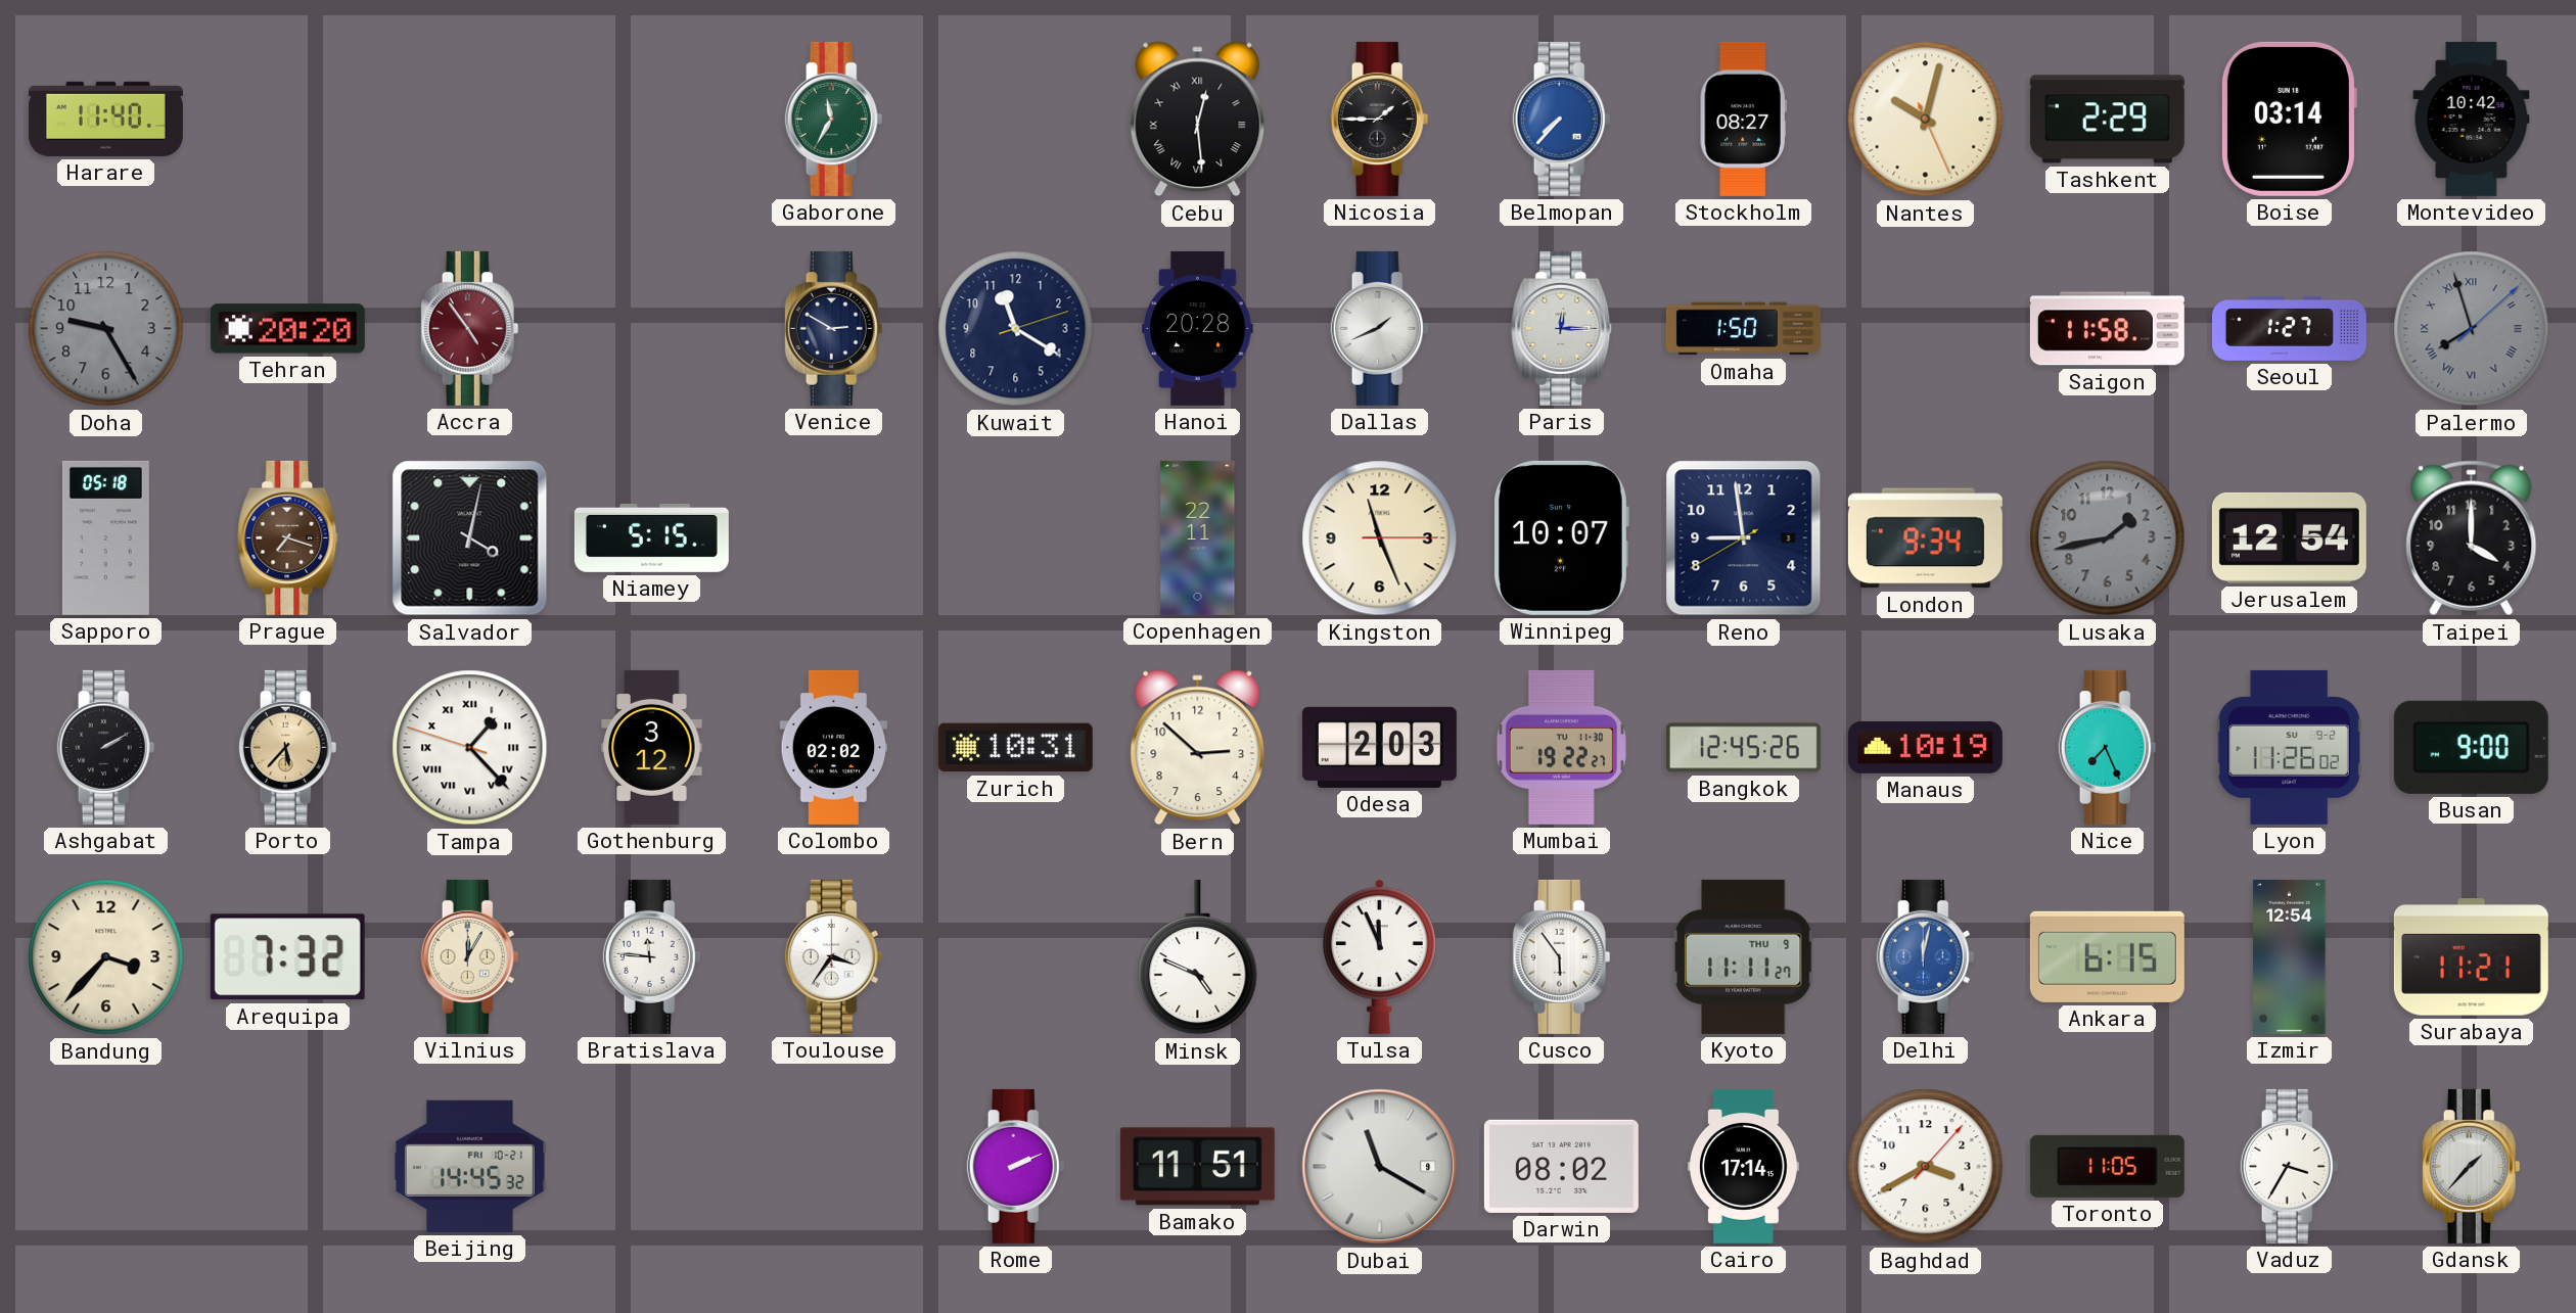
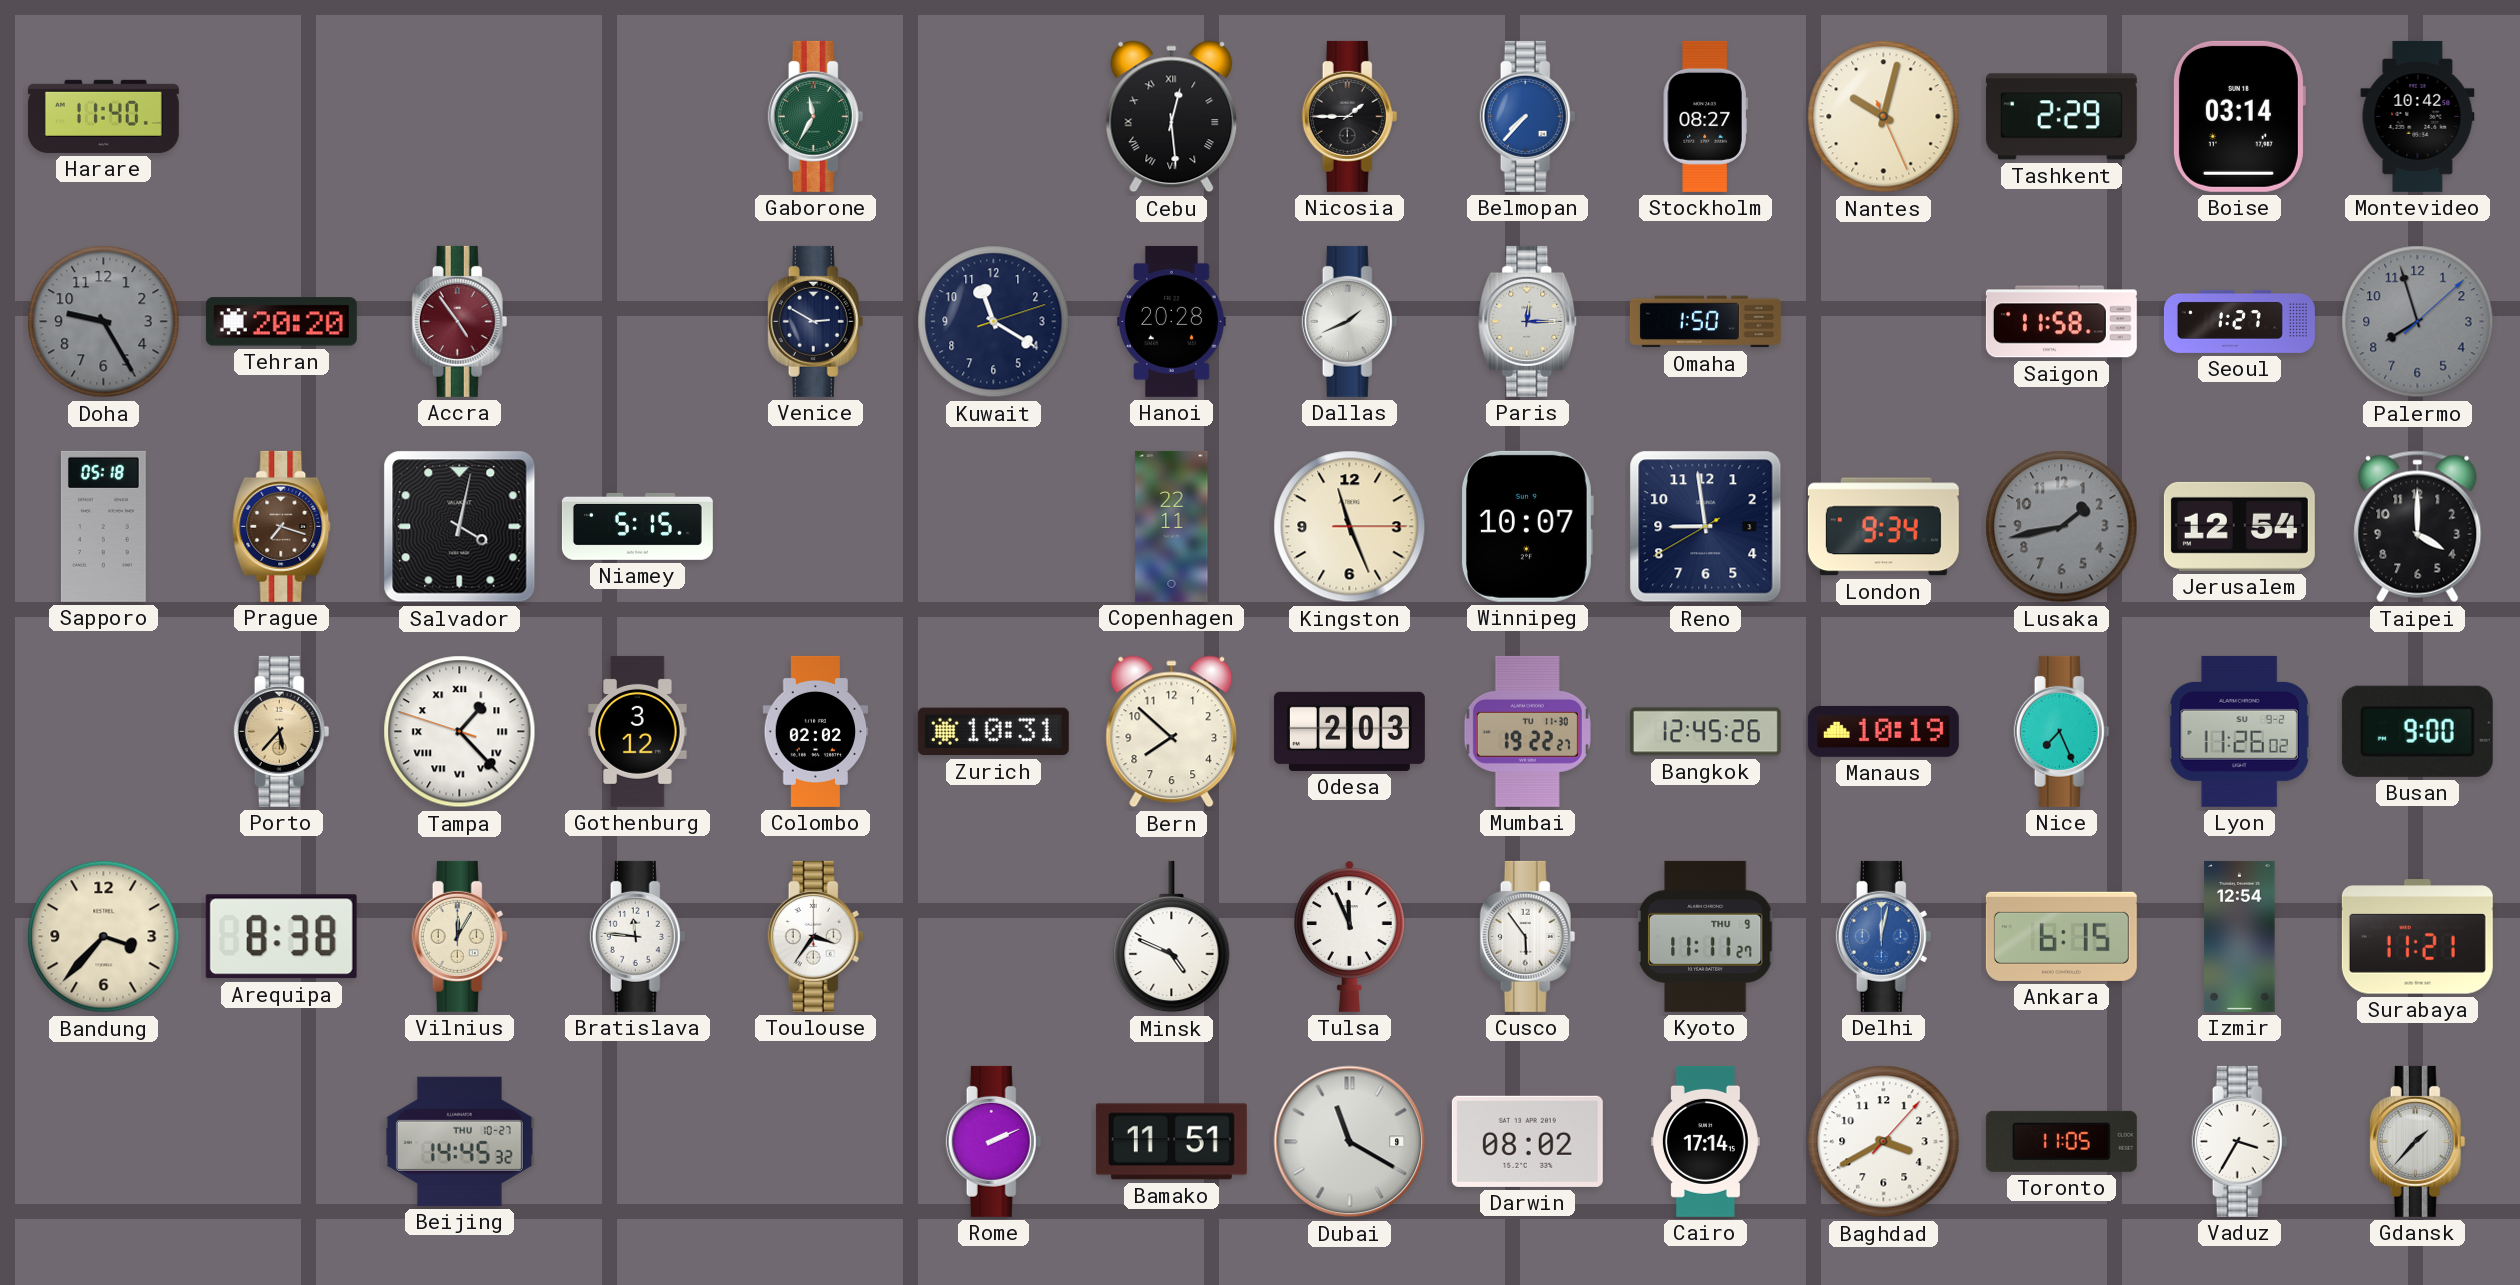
Palermo numerals: Roman -> Arabic (2418, 322)
Ashgabat: 2:10 -> none (106, 747)
Bern: 2:52 -> 7:52 (1172, 732)
Arequipa: 7:32 -> 8:38 (281, 937)
Beijing date: FRI 10-21 -> THU 10-27 (459, 1141)
